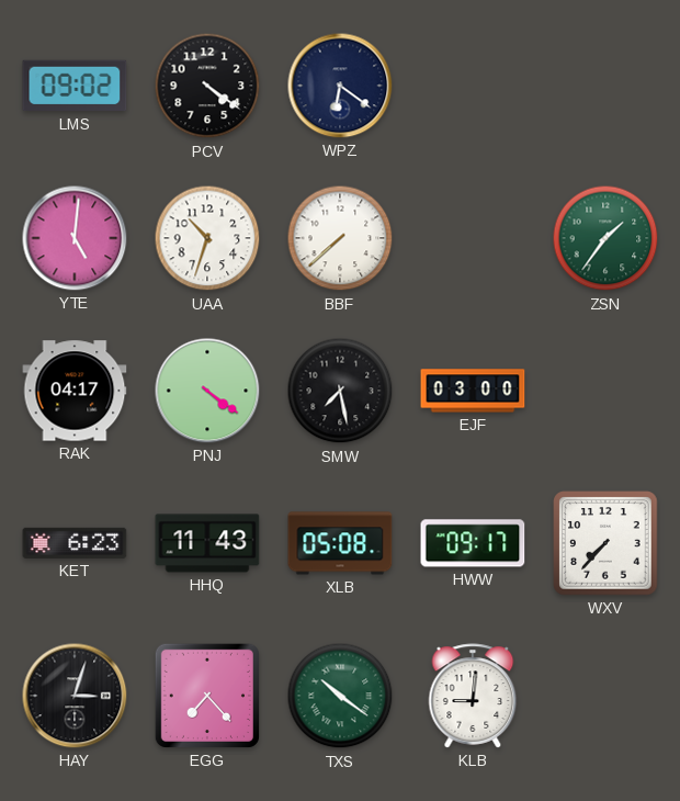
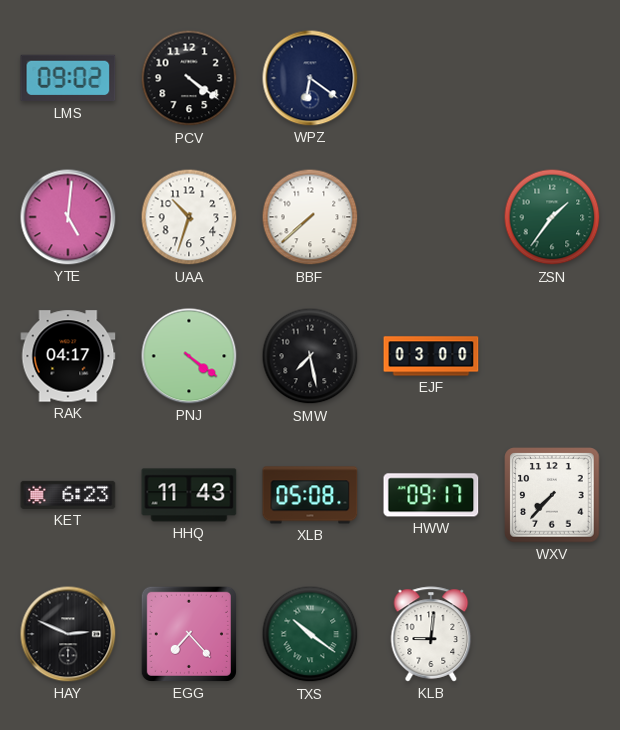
HAY: 3:03 -> 2:49 (68, 634)
